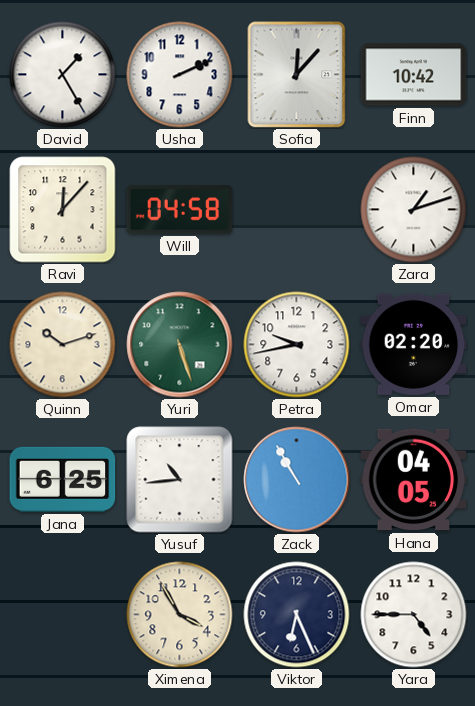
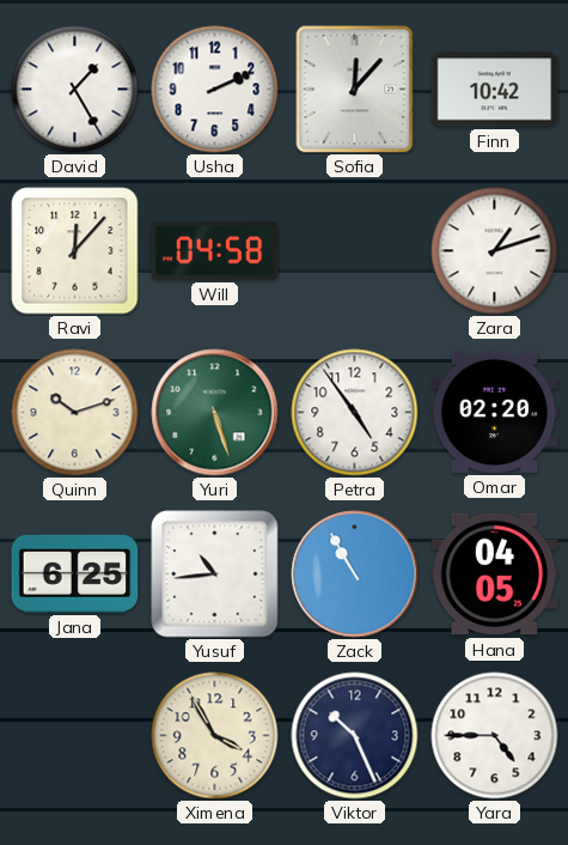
Petra: 9:43 -> 4:54 (355, 413)
Viktor: 6:26 -> 10:26 (355, 736)
